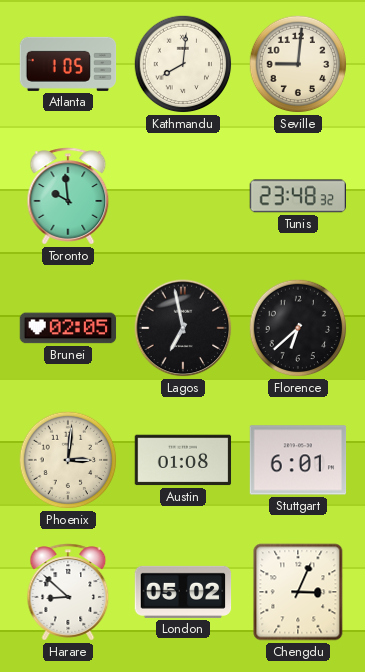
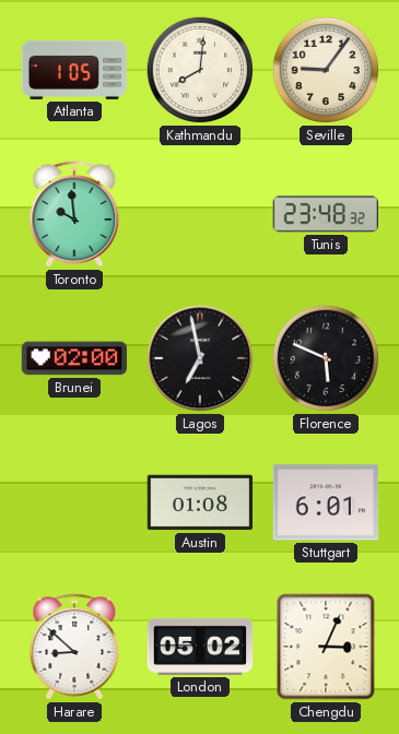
Seville: 9:01 -> 9:06 (326, 70)
Brunei: 02:05 -> 02:00 (74, 358)
Florence: 6:38 -> 5:49 (326, 358)
Phoenix: 3:01 -> none (68, 460)
